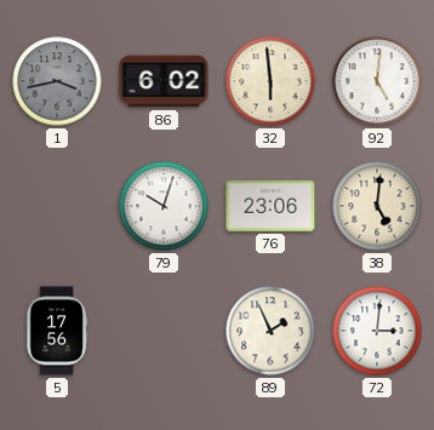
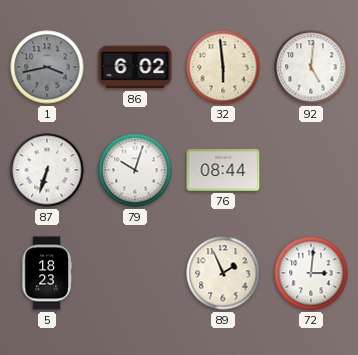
87: none -> 6:33 (47, 170)
76: 23:06 -> 08:44 (223, 170)
38: 5:01 -> none (377, 206)
5: 17:56 -> 18:23 (47, 273)
